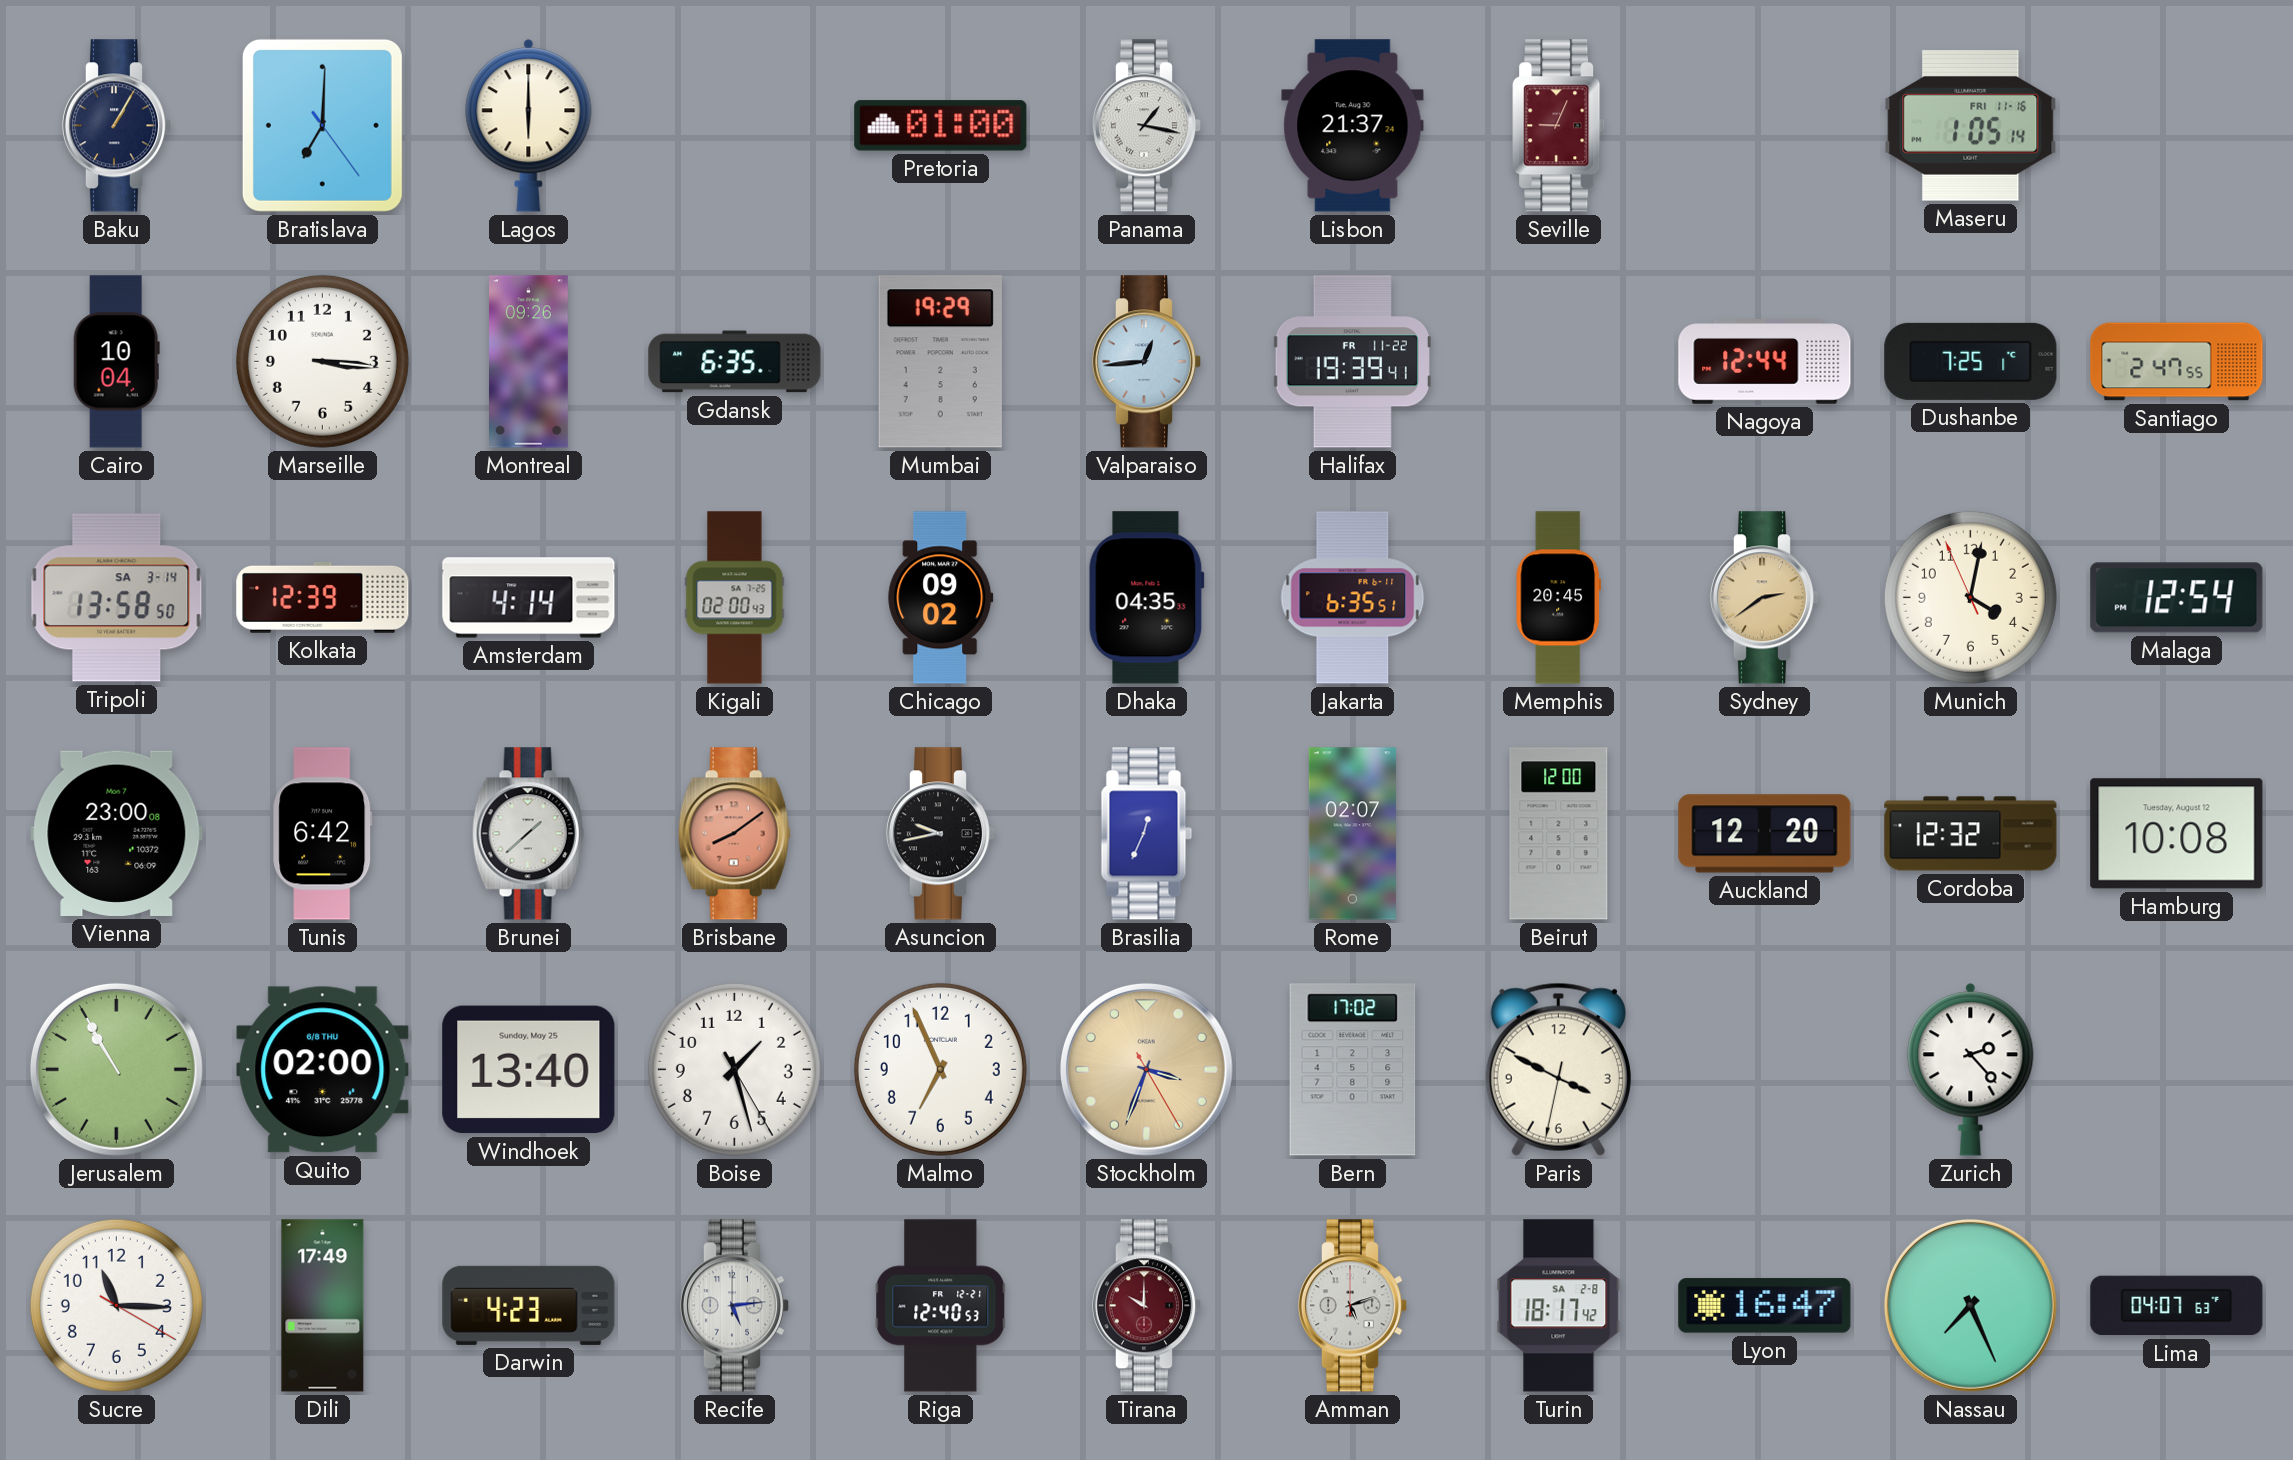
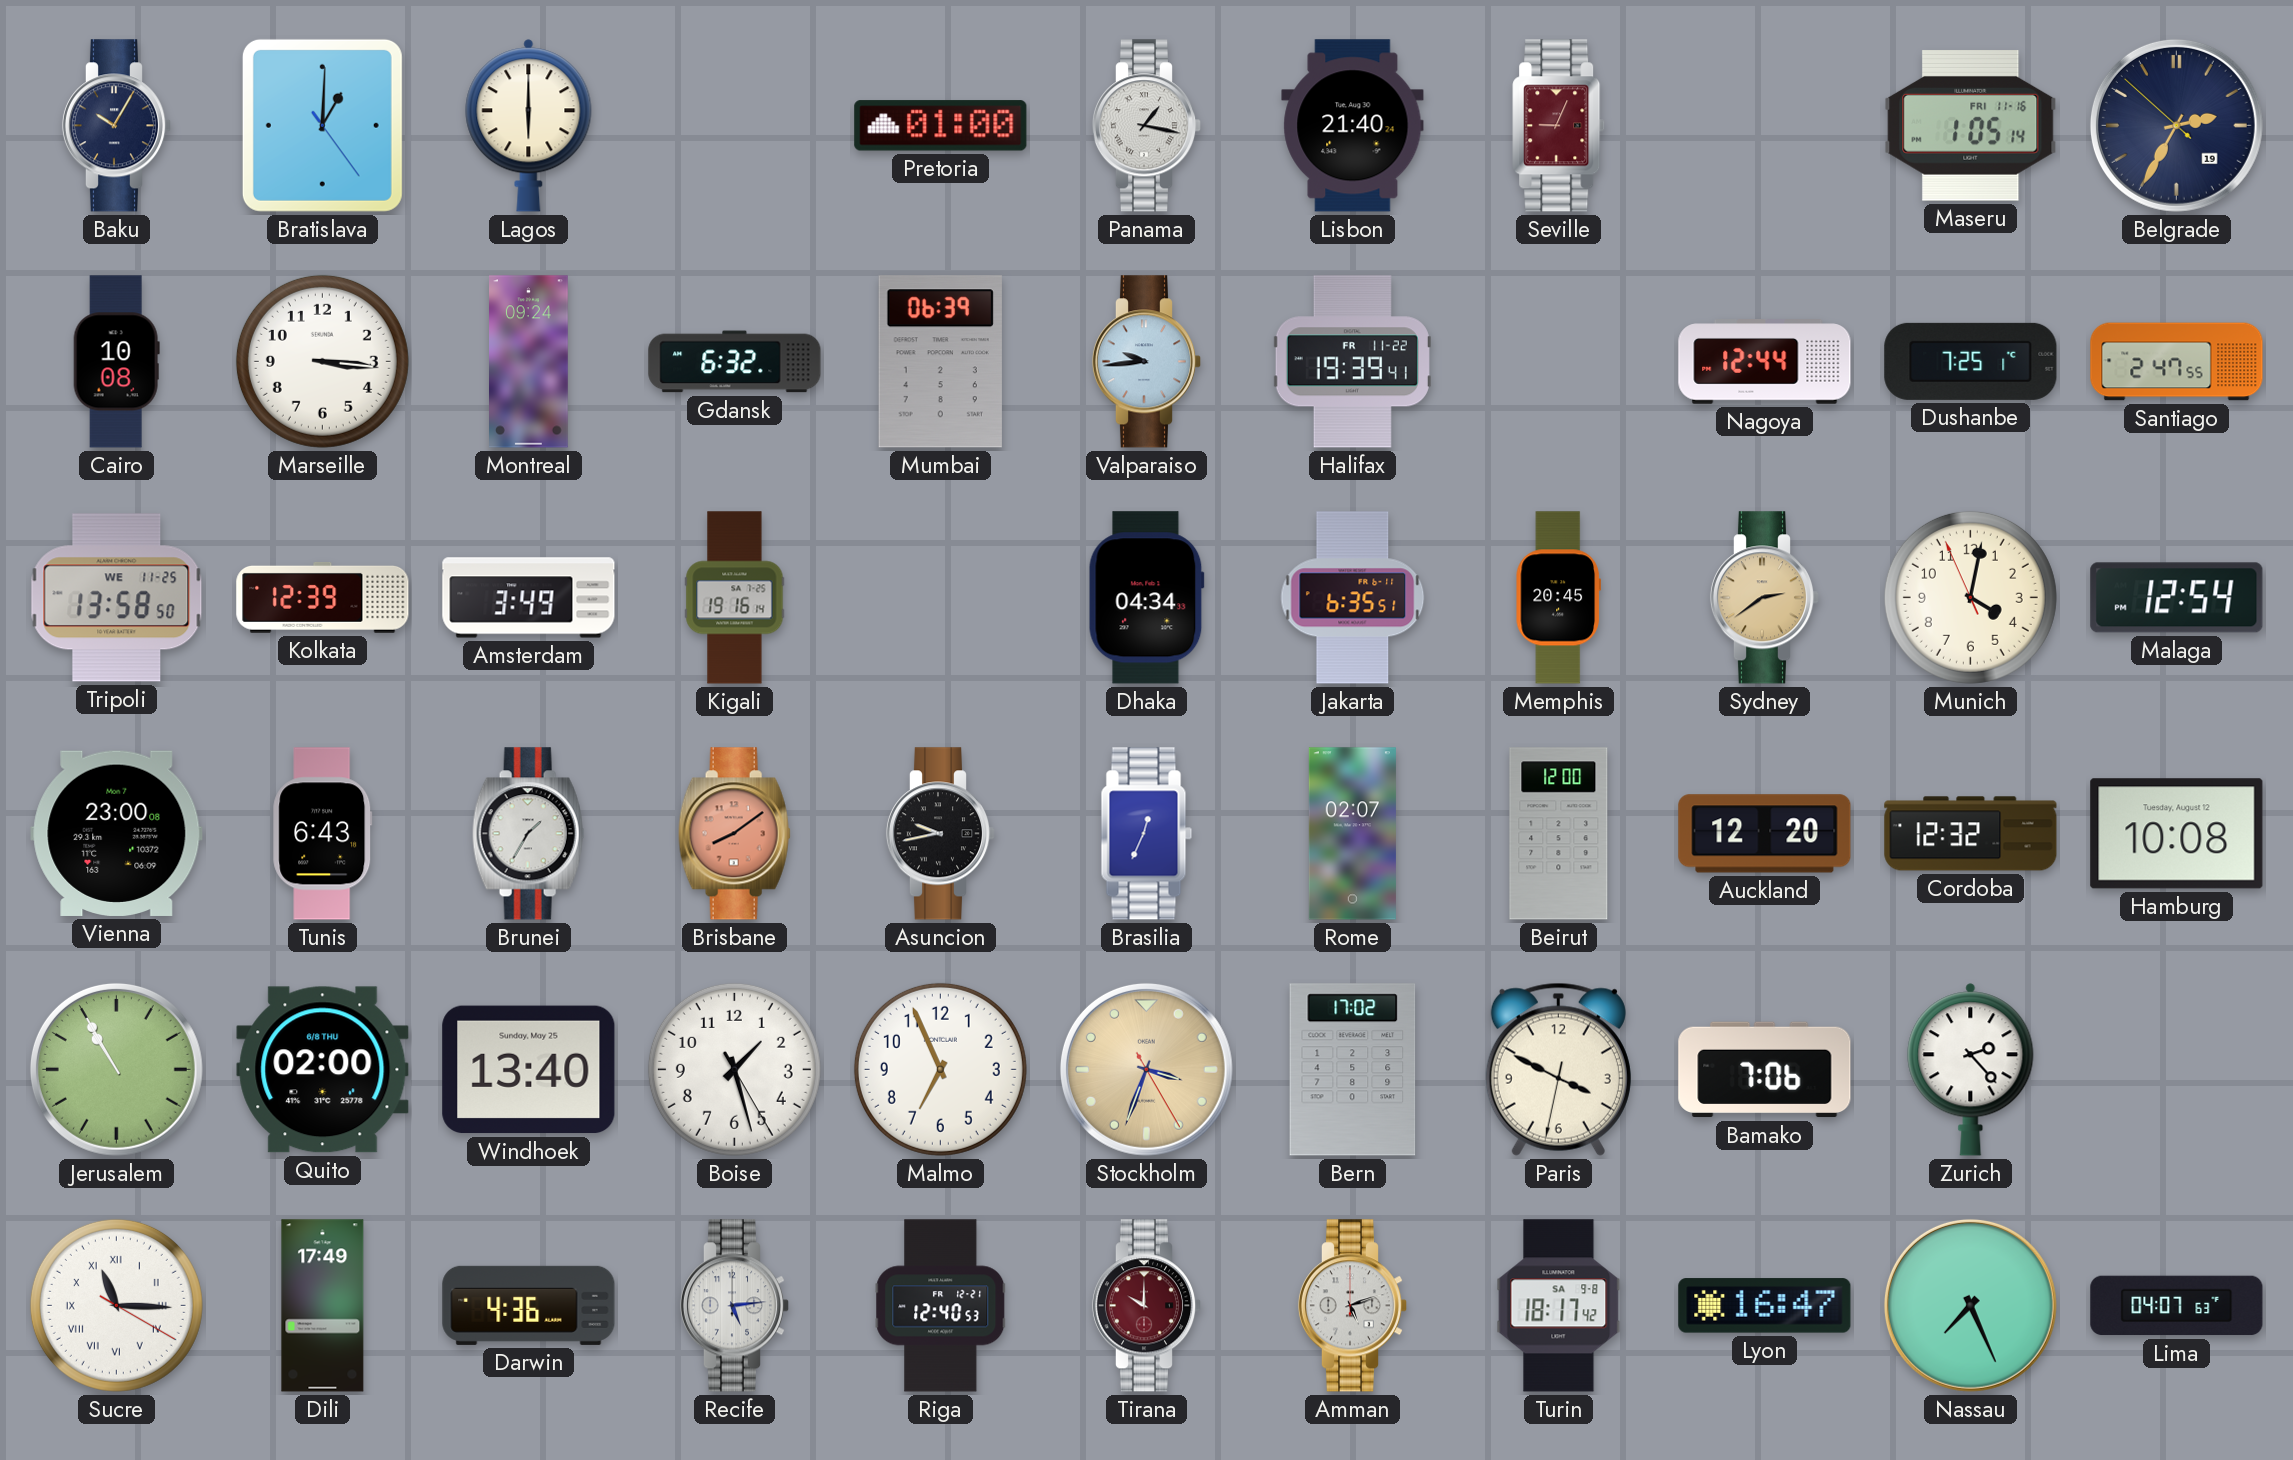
Baku: 1:05 -> 10:05 (117, 126)
Bratislava: 7:00 -> 1:00 (322, 125)
Lisbon: 21:37 -> 21:40 (1353, 126)
Belgrade: none -> 2:34 (2176, 125)
Cairo: 10:04 -> 10:08 (116, 362)
Montreal: 09:26 -> 09:24 (529, 362)
Gdansk: 6:35 -> 6:32 (735, 362)
Mumbai: 19:29 -> 06:39 (940, 362)
Valparaiso: 12:44 -> 9:44 (1147, 362)
Tripoli date: SA 3-14 -> WE 11-25 (117, 598)
Amsterdam: 4:14 -> 3:49 (529, 598)
Kigali: 02:00 -> 19:16 (735, 598)
Chicago: 09:02 -> none (941, 598)
Dhaka: 04:35 -> 04:34 (1146, 598)
Tunis: 6:42 -> 6:43 (323, 834)
Brunei: 1:38 -> 1:35 (528, 834)
Bamako: none -> 7:06 (1765, 1070)
Sucre numerals: Arabic -> Roman (116, 1305)
Darwin: 4:23 -> 4:36 (529, 1305)
Turin date: SA 2-8 -> SA 9-8 (1559, 1306)
